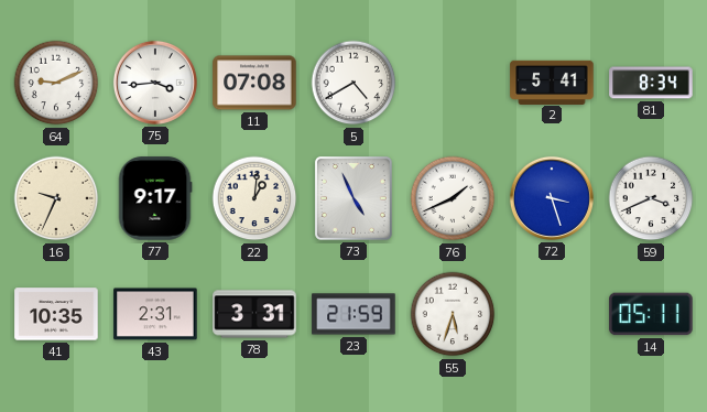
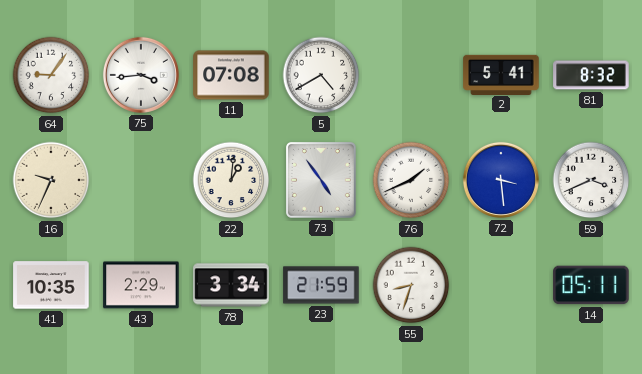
64: 9:11 -> 9:06 (51, 75)
81: 8:34 -> 8:32 (591, 75)
77: 9:17 -> none (155, 198)
73: 4:56 -> 4:54 (321, 180)
72: 3:27 -> 3:29 (501, 180)
43: 2:31 -> 2:29 (141, 285)
78: 3:31 -> 3:34 (231, 285)
55: 5:33 -> 8:33 (411, 285)
